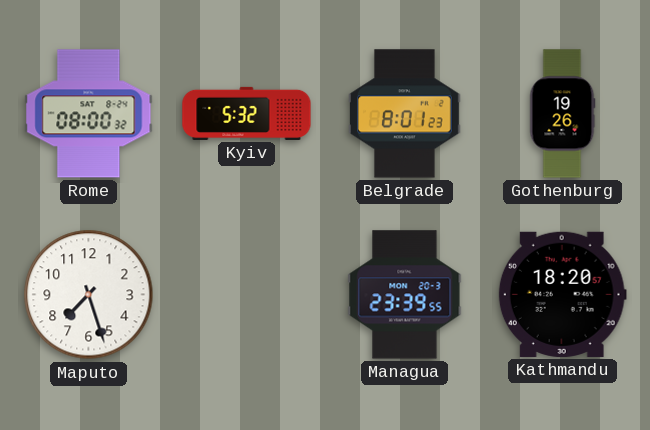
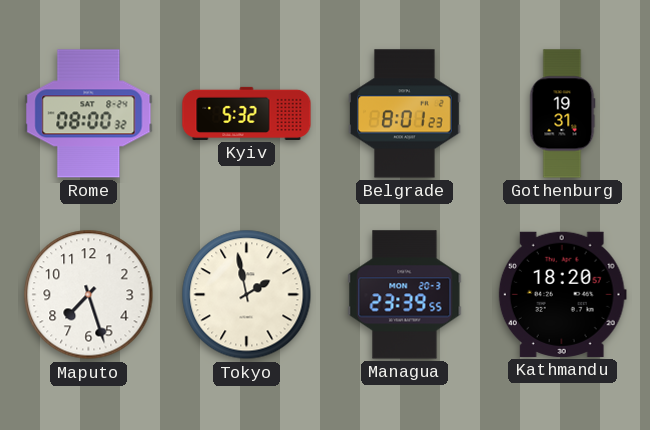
Gothenburg: 19:26 -> 19:31 (562, 114)
Tokyo: none -> 1:58 (247, 295)
